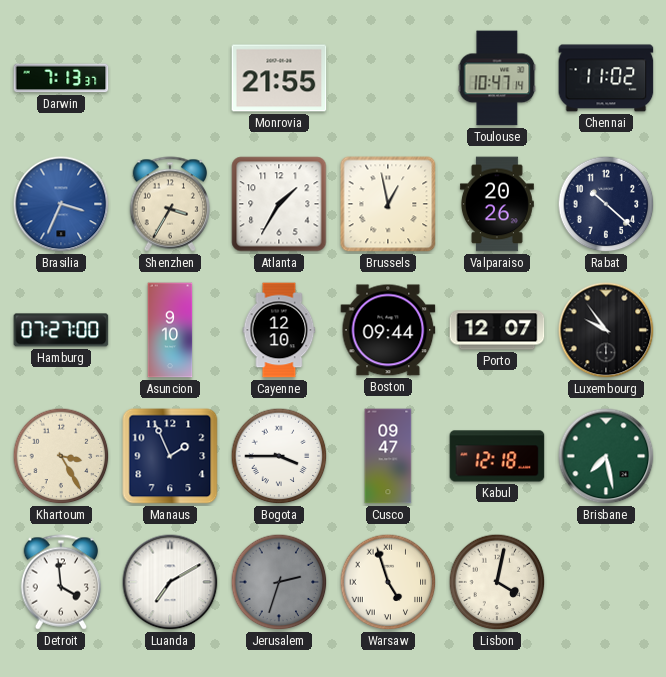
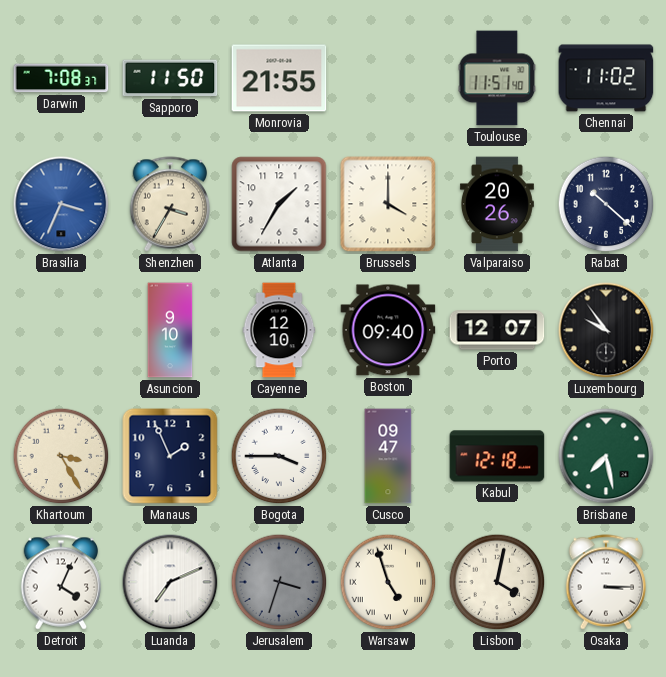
Darwin: 7:13 -> 7:08 (61, 78)
Sapporo: none -> 11:50 (170, 78)
Toulouse: 10:47 -> 11:51 (497, 78)
Brussels: 12:58 -> 4:00 (388, 204)
Hamburg: 07:27 -> none (61, 330)
Boston: 09:44 -> 09:40 (388, 330)
Detroit: 3:59 -> 4:04 (61, 582)
Luanda: 7:10 -> 7:11 (170, 582)
Jerusalem: 2:33 -> 3:33 (279, 582)
Osaka: none -> 3:15 (606, 582)
